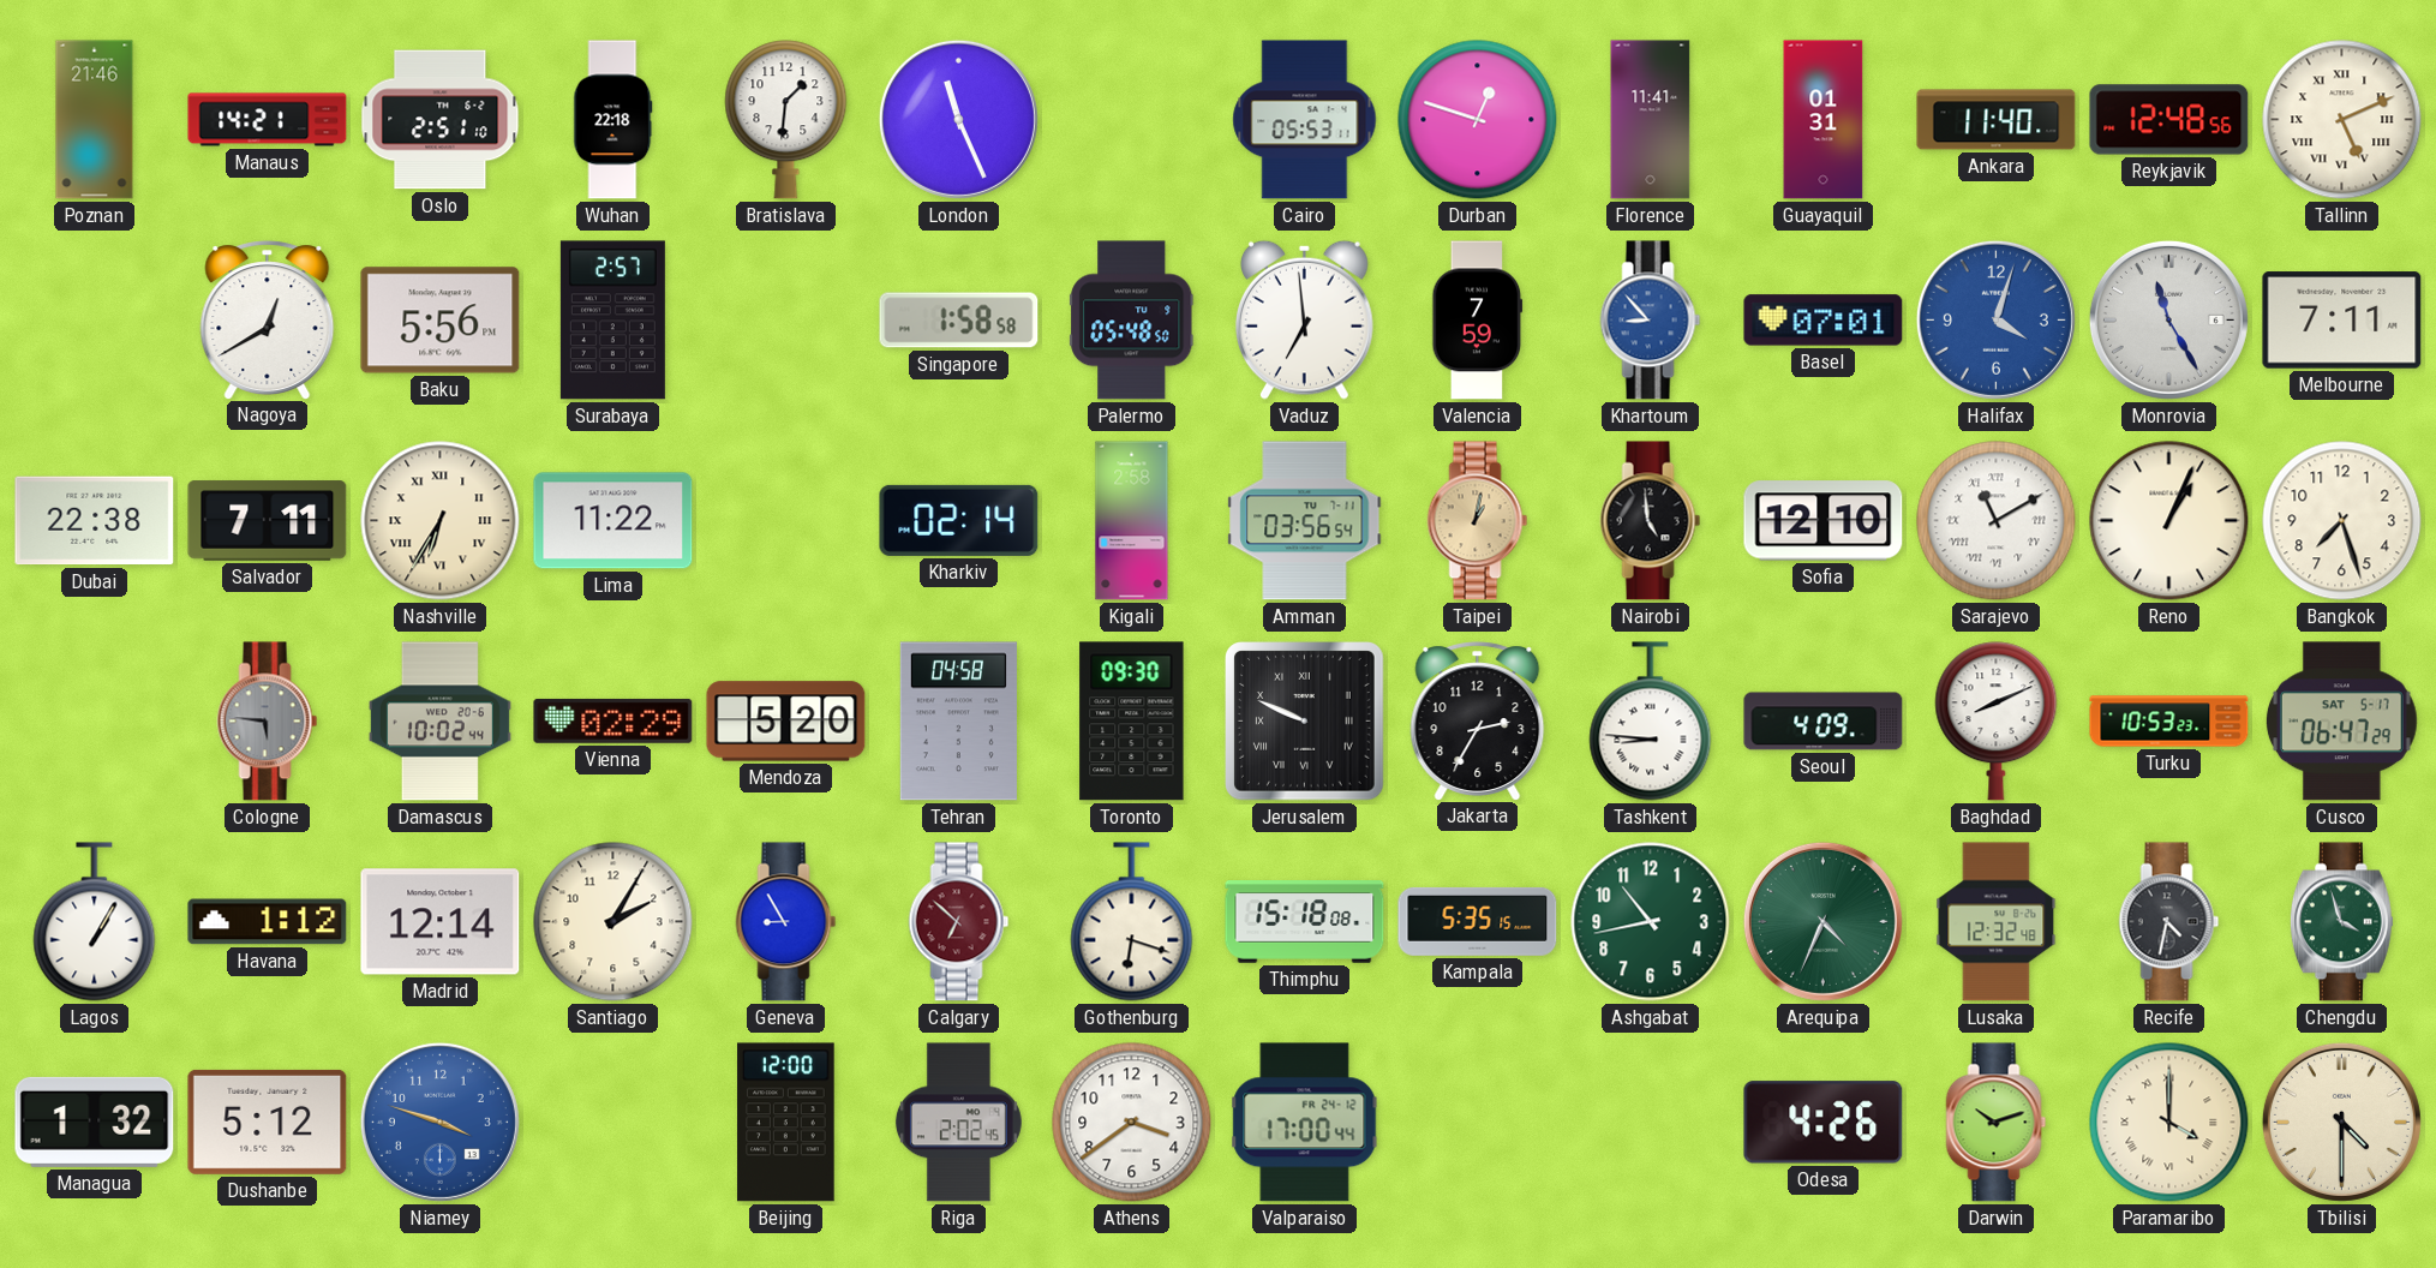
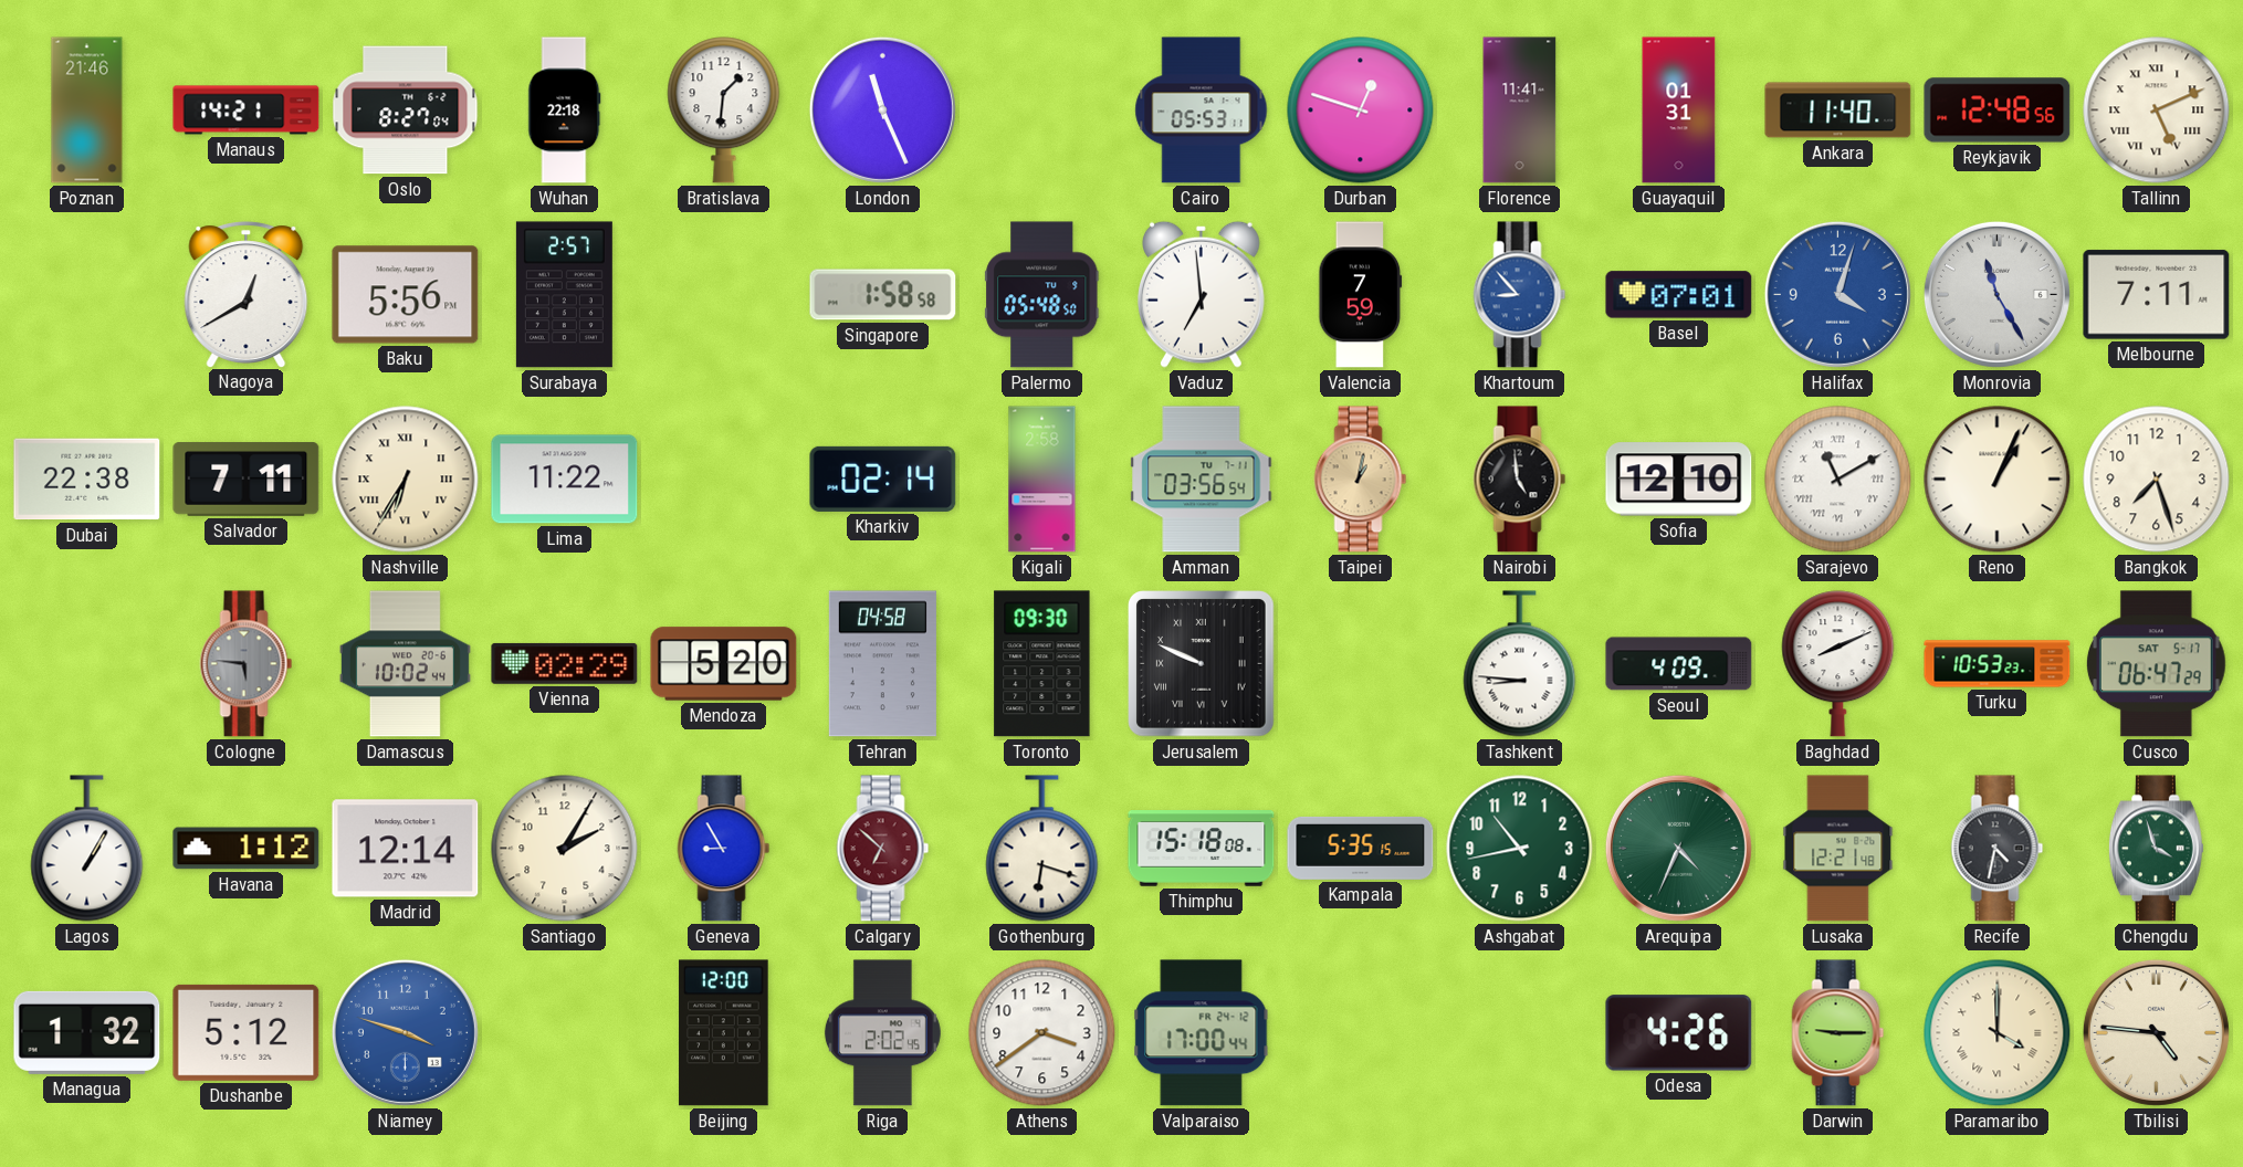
Oslo: 2:51 -> 8:27 (406, 111)
Jakarta: 2:35 -> none (1478, 720)
Lusaka: 12:32 -> 12:21 (1838, 849)
Darwin: 10:12 -> 9:15 (1838, 1033)
Tbilisi: 4:30 -> 4:46 (2156, 1032)
